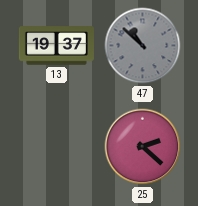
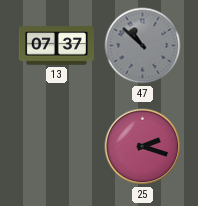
13: 19:37 -> 07:37 (56, 46)
25: 2:22 -> 2:18 (143, 147)
